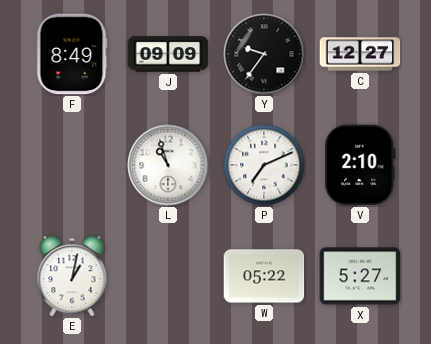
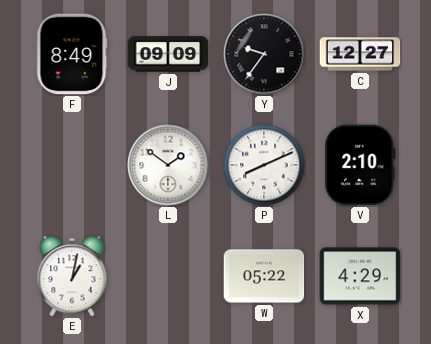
L: 10:57 -> 1:51 (168, 165)
P: 7:11 -> 8:11 (264, 165)
X: 5:27 -> 4:29 (360, 276)
